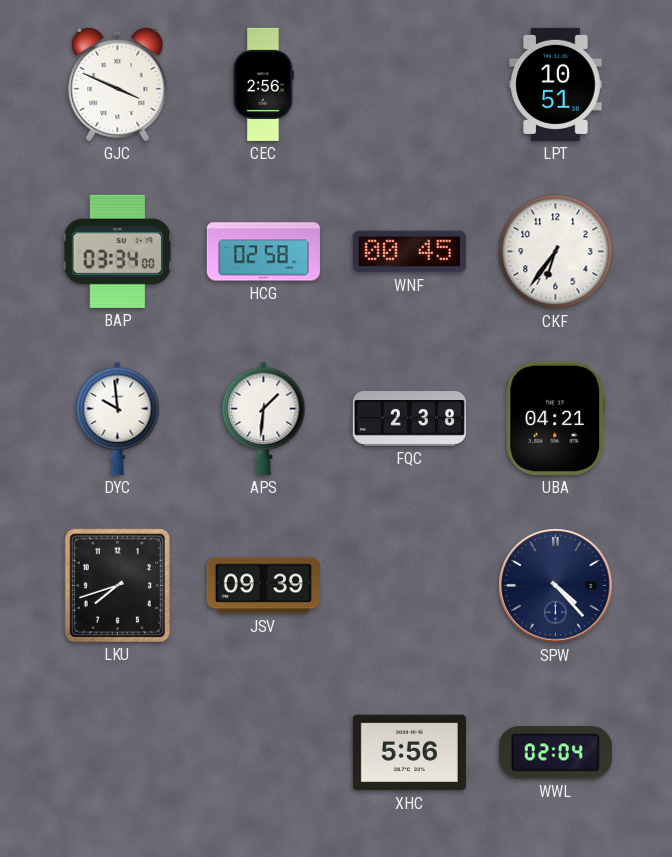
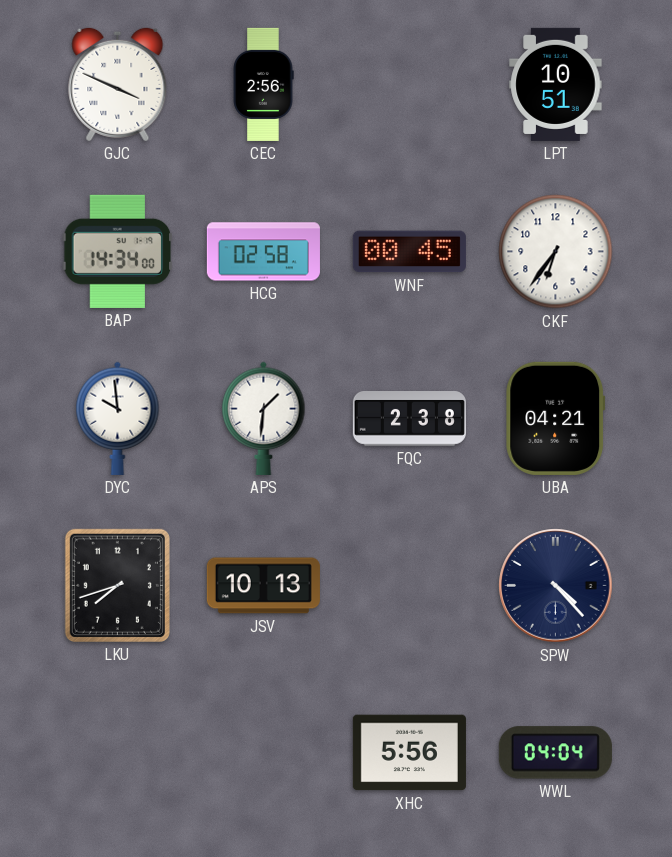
BAP: 03:34 -> 14:34 (118, 251)
JSV: 09:39 -> 10:13 (263, 586)
WWL: 02:04 -> 04:04 (555, 753)
